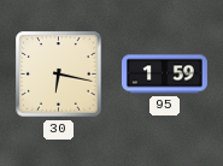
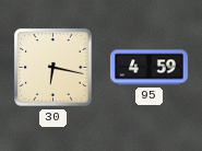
95: 1:59 -> 4:59 (148, 68)
